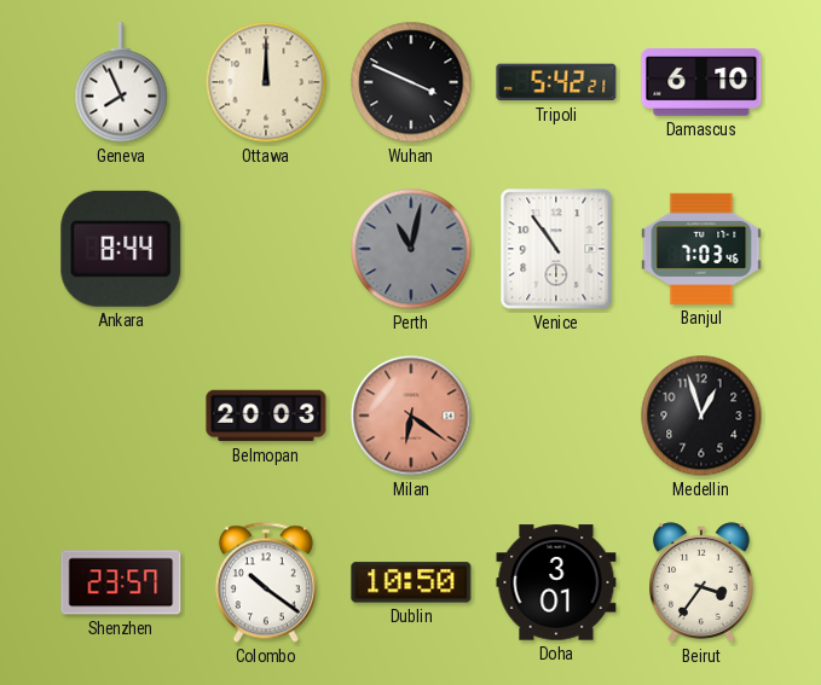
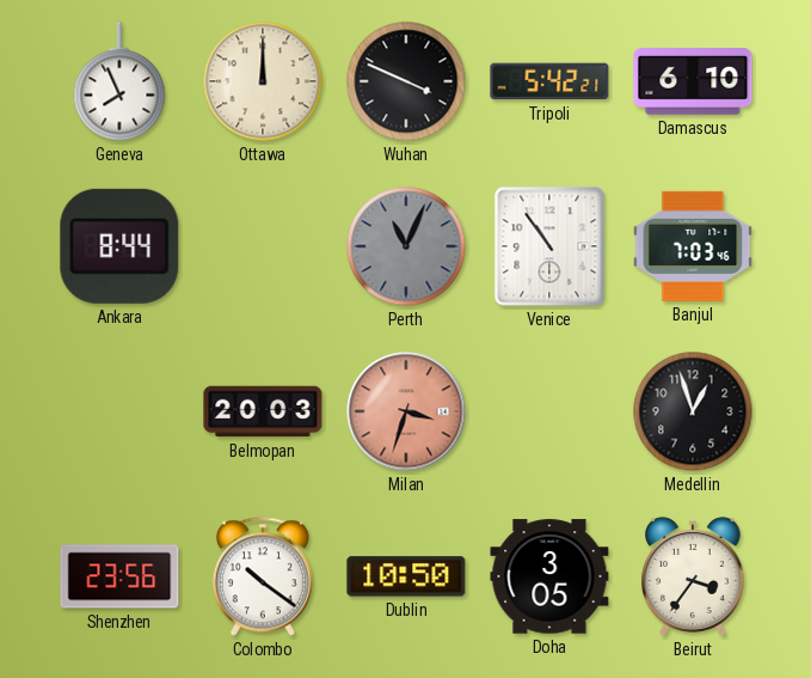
Perth: 11:02 -> 11:04 (406, 246)
Milan: 6:21 -> 3:33 (406, 411)
Shenzhen: 23:57 -> 23:56 (119, 576)
Doha: 3:01 -> 3:05 (549, 576)
